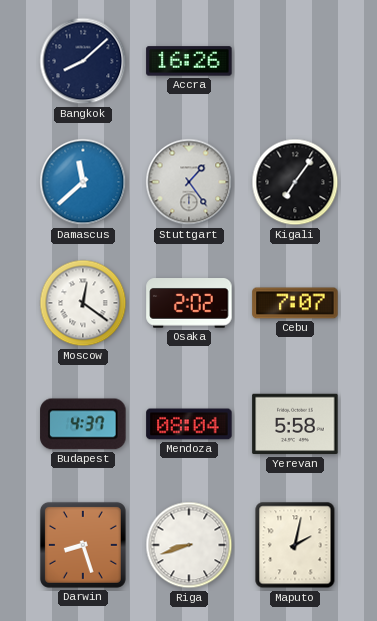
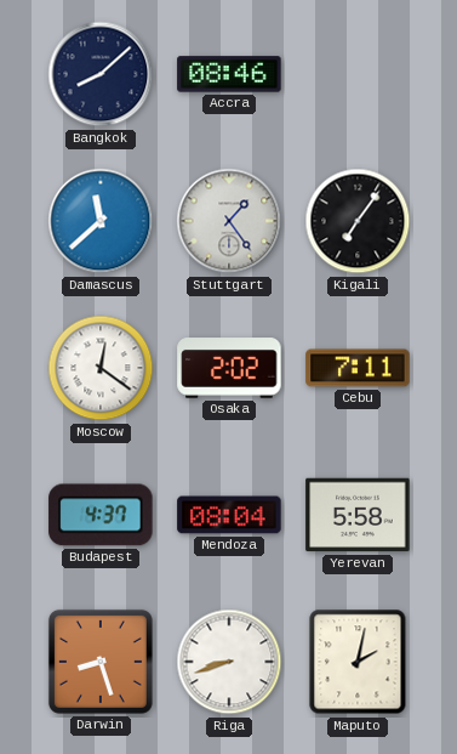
Accra: 16:26 -> 08:46 (229, 74)
Cebu: 7:07 -> 7:11 (358, 368)
